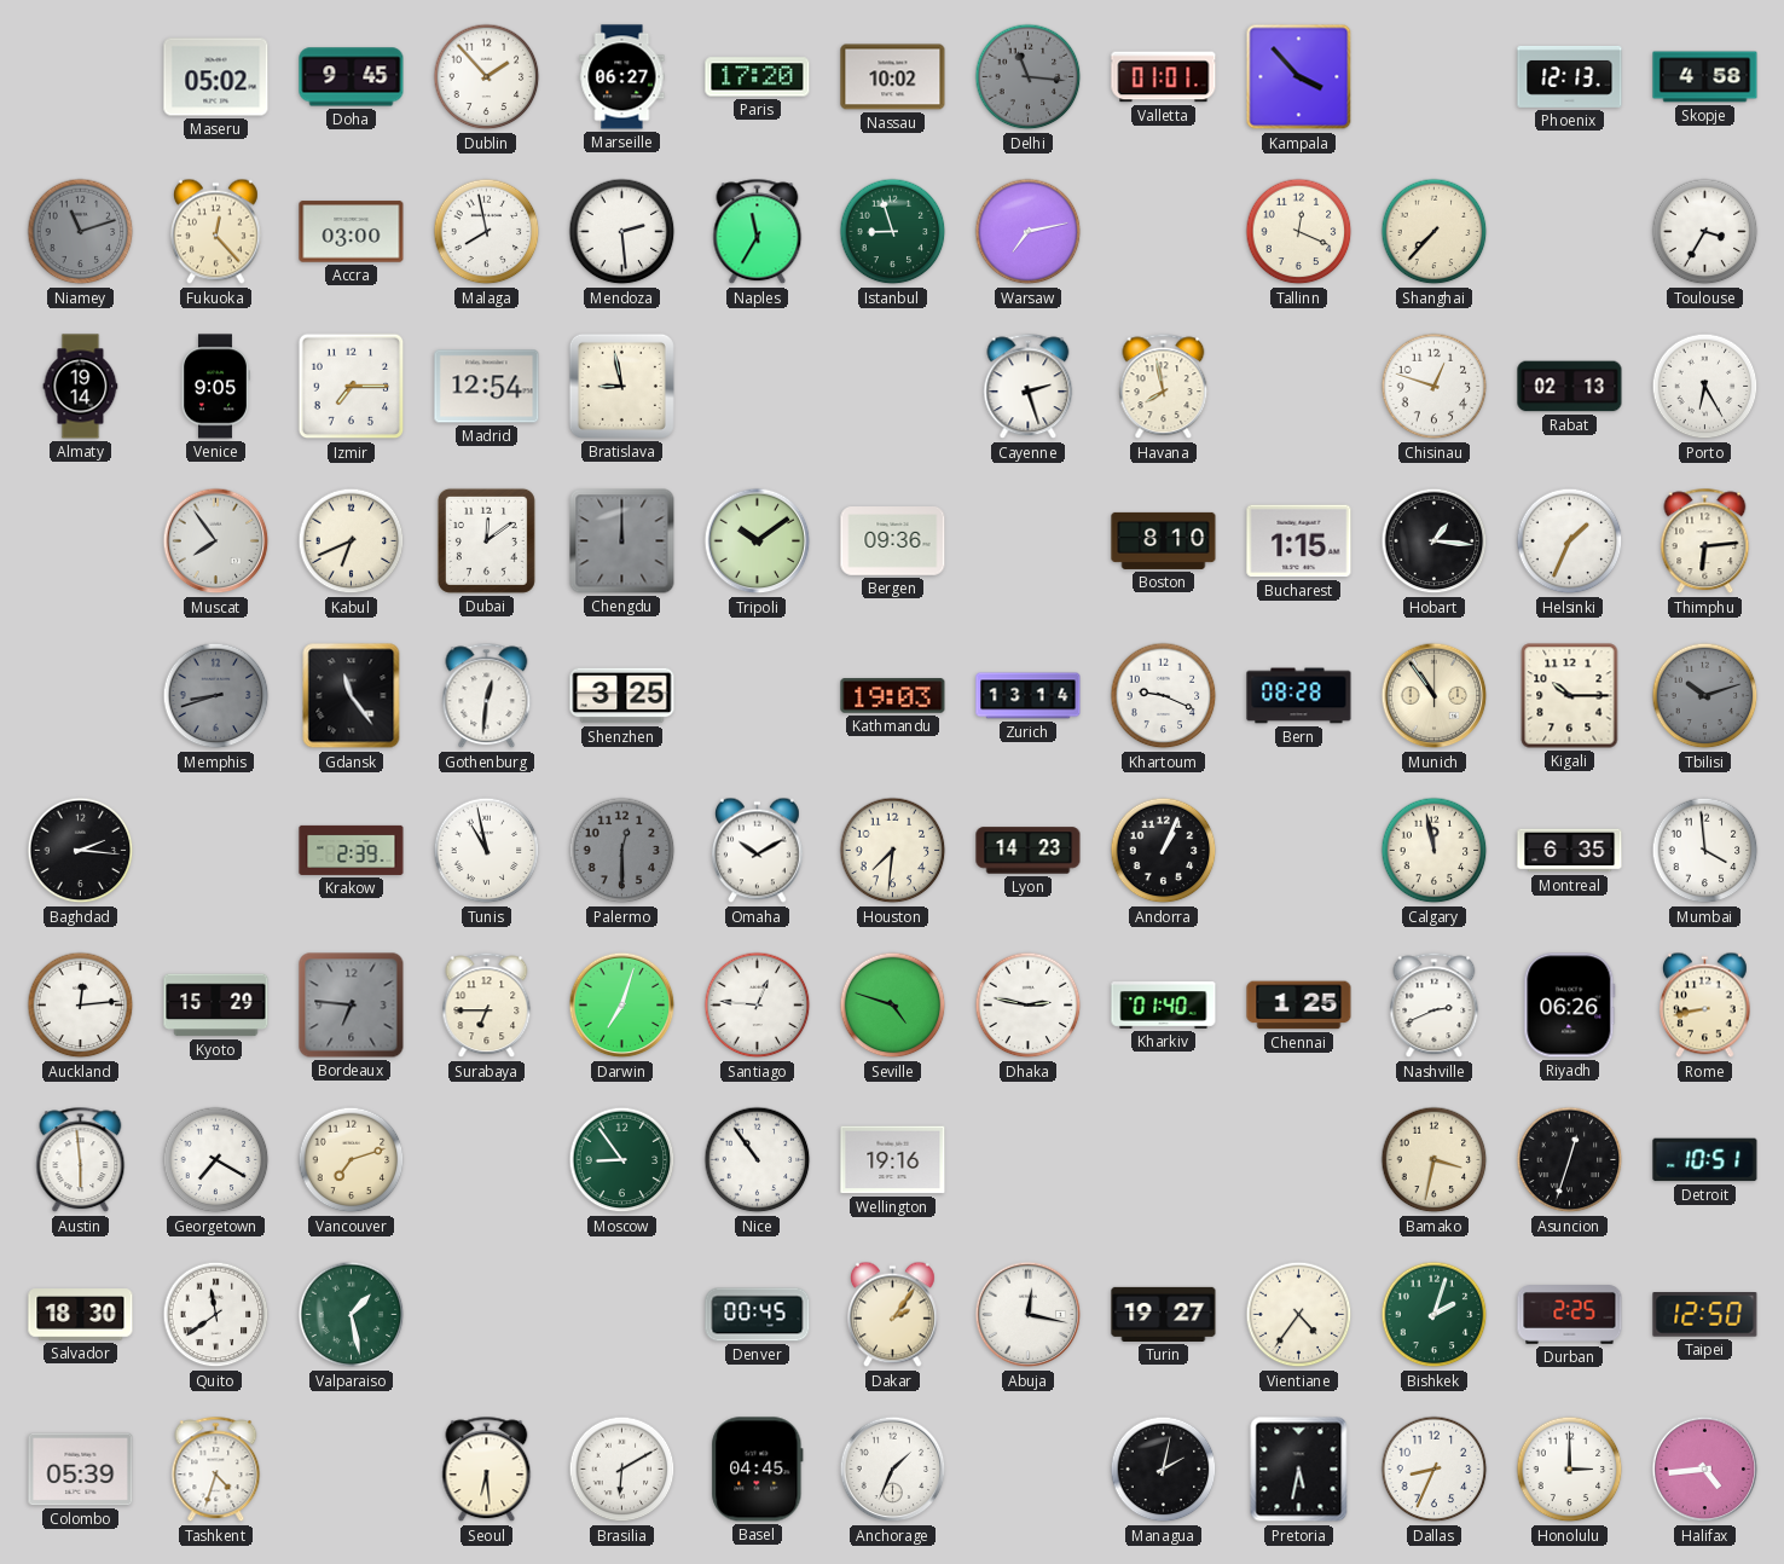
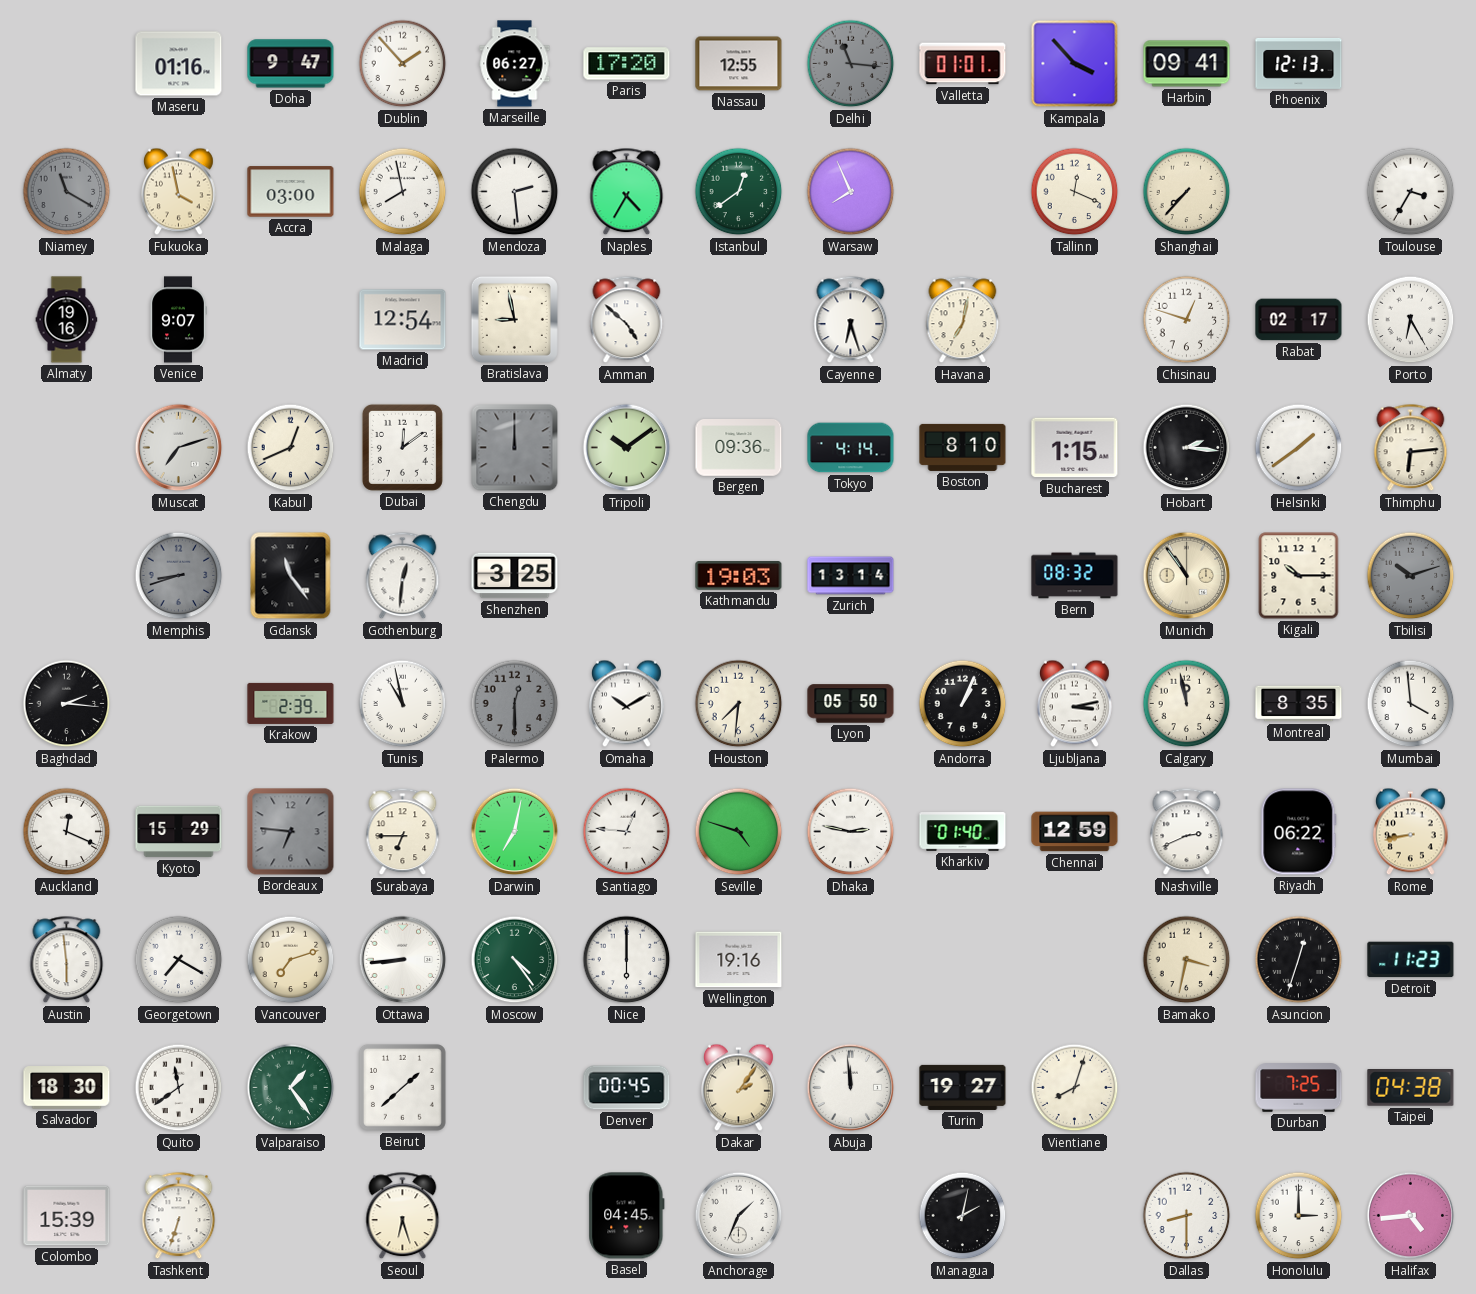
Maseru: 05:02 -> 01:16 (179, 64)
Doha: 9:45 -> 9:47 (291, 64)
Nassau: 10:02 -> 12:55 (739, 64)
Harbin: none -> 09:41 (1187, 64)
Skopje: 4:58 -> none (1705, 77)
Niamey: 11:12 -> 11:20 (67, 192)
Fukuoka: 12:23 -> 3:58 (178, 192)
Naples: 11:35 -> 4:35 (627, 192)
Istanbul: 8:57 -> 12:39 (739, 192)
Warsaw: 7:13 -> 7:56 (851, 192)
Almaty: 19:14 -> 19:16 (67, 320)
Venice: 9:05 -> 9:07 (178, 320)
Izmir: 7:15 -> none (352, 387)
Amman: none -> 4:52 (627, 320)
Cayenne: 2:27 -> 6:27 (851, 320)
Havana: 7:58 -> 7:02 (963, 320)
Rabat: 02:13 -> 02:17 (1299, 320)
Muscat: 7:54 -> 7:12 (179, 448)
Kabul: 6:41 -> 12:41 (291, 448)
Tokyo: none -> 4:14 (851, 448)
Hobart: 1:16 -> 2:16 (1187, 448)
Helsinki: 1:34 -> 1:39 (1299, 448)
Khartoum: 9:19 -> none (1164, 696)
Bern: 08:28 -> 08:32 (1075, 576)
Lyon: 14:23 -> 05:50 (851, 704)
Ljubljana: none -> 3:13 (1074, 704)
Montreal: 6:35 -> 8:35 (1299, 704)
Auckland: 12:14 -> 12:19 (67, 832)
Darwin: 7:03 -> 7:02 (515, 832)
Chennai: 1:25 -> 12:59 (1075, 832)
Riyadh: 06:26 -> 06:22 (1299, 832)
Ottawa: none -> 8:44 (403, 960)
Moscow: 8:54 -> 4:24 (515, 960)
Nice: 10:54 -> 6:00 (627, 960)
Detroit: 10:51 -> 11:23 (1411, 960)
Valparaiso: 1:28 -> 1:24 (291, 1088)
Beirut: none -> 1:38 (402, 1087)
Abuja: 12:17 -> 11:59 (851, 1088)
Vientiane: 4:36 -> 8:03 (1075, 1088)
Bishkek: 2:03 -> none (1435, 1315)
Durban: 2:25 -> 7:25 (1299, 1088)
Taipei: 12:50 -> 04:38 (1411, 1088)
Colombo: 05:39 -> 15:39 (67, 1216)
Tashkent: 4:33 -> 6:33 (179, 1216)
Seoul: 6:29 -> 6:27 (403, 1216)
Brasilia: 6:10 -> none (622, 1470)
Pretoria: 5:32 -> none (1299, 1470)
Dallas: 8:34 -> 8:30 (1187, 1216)
